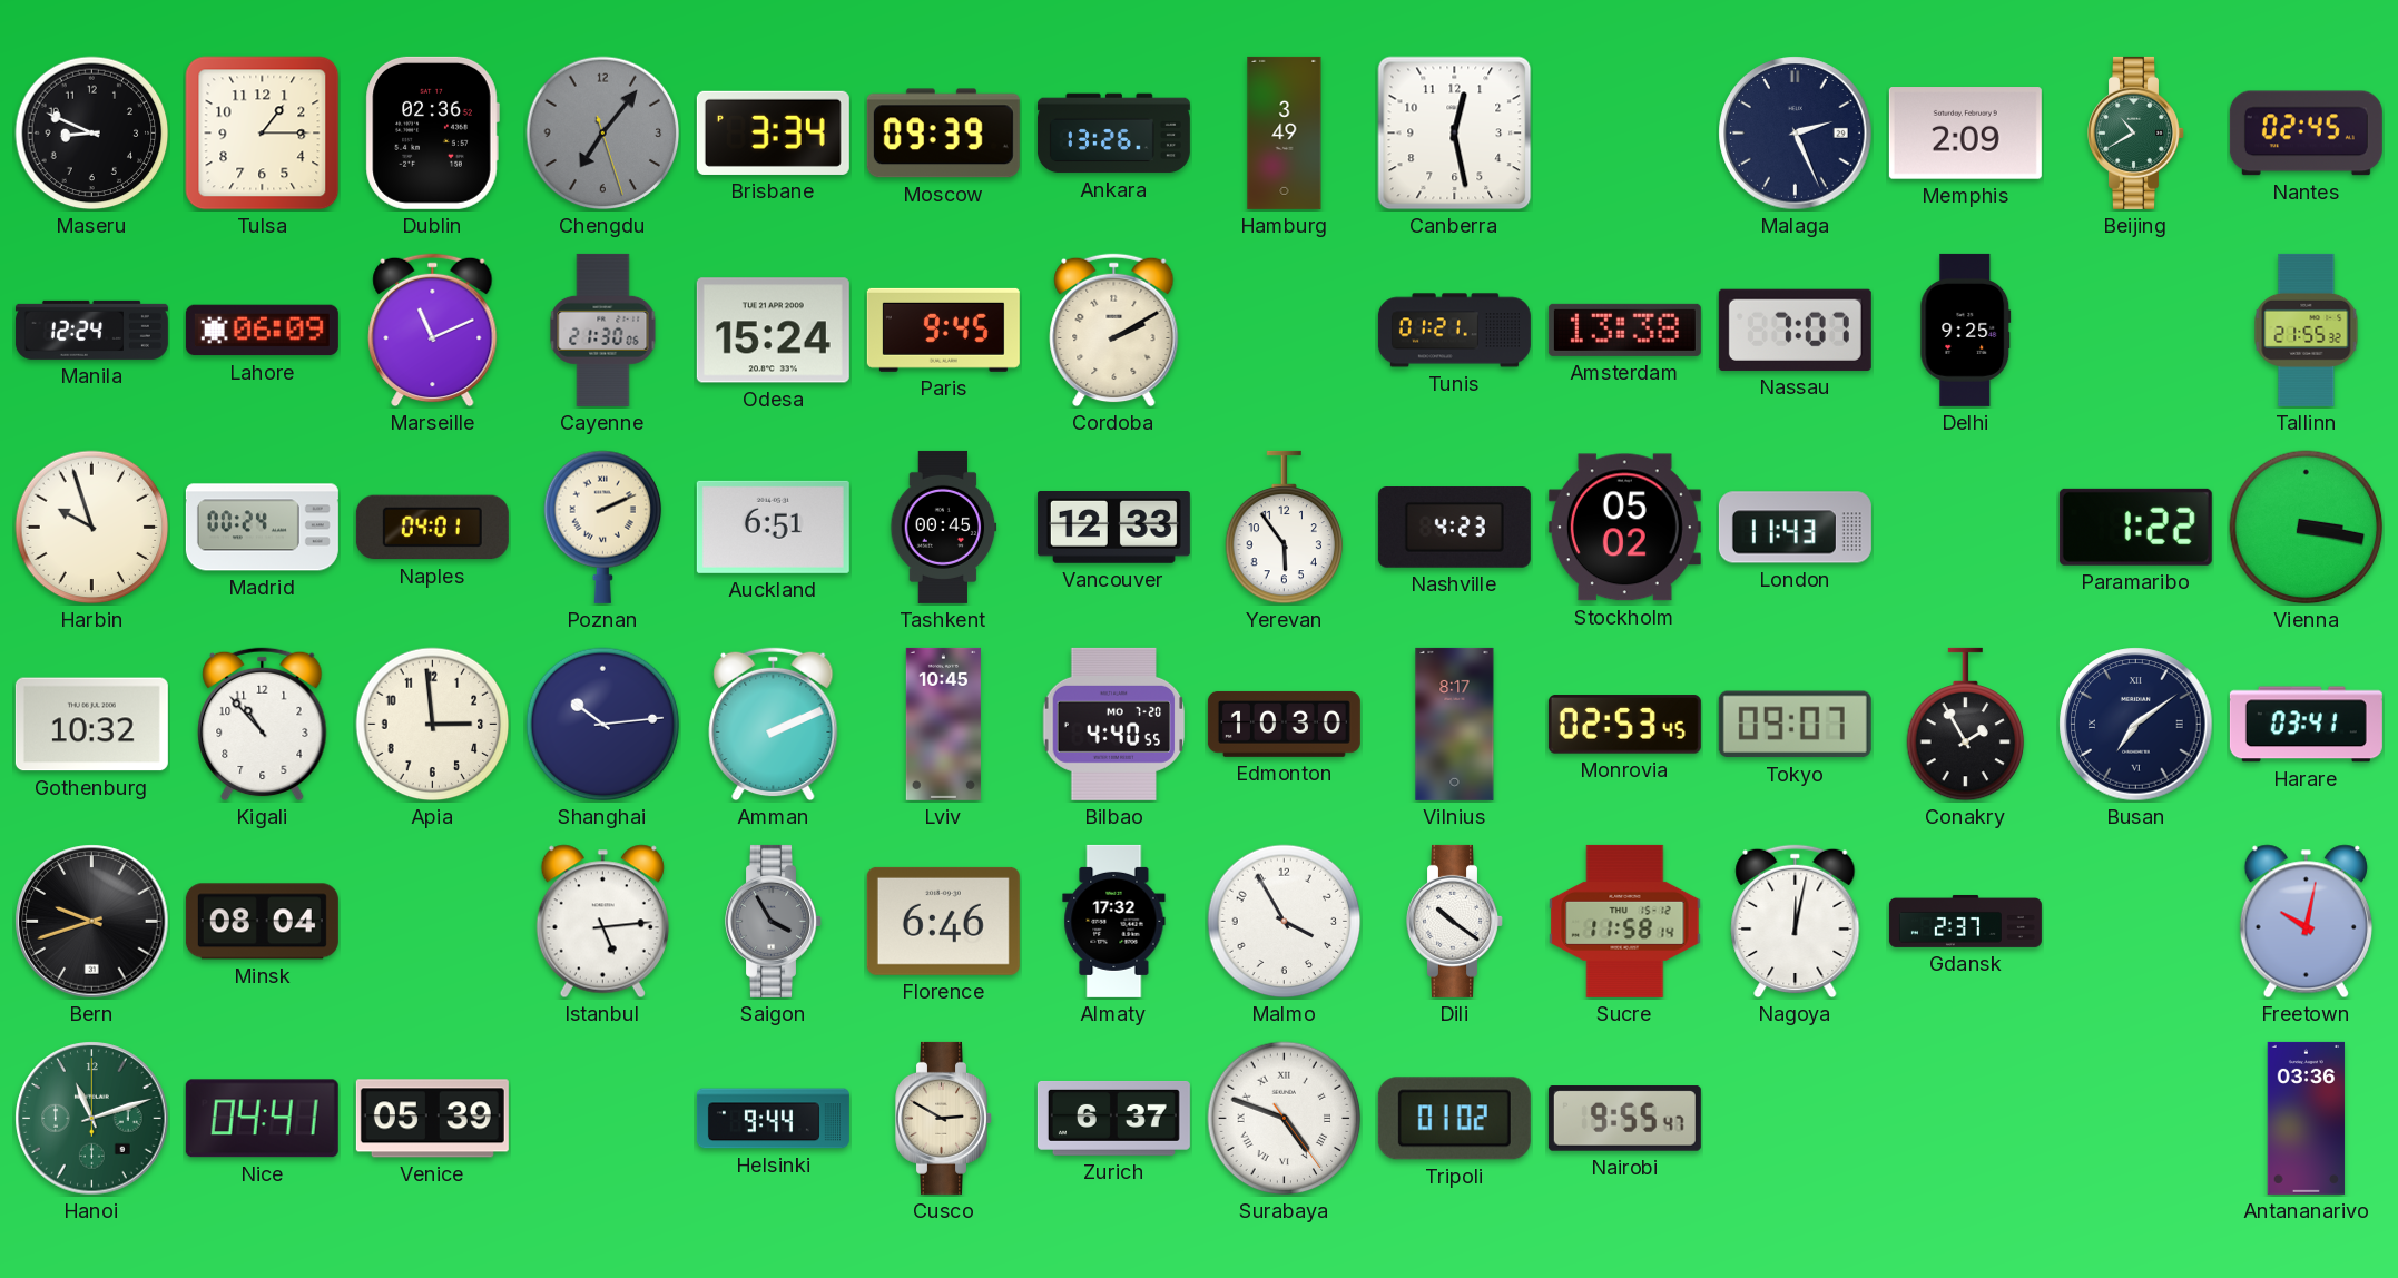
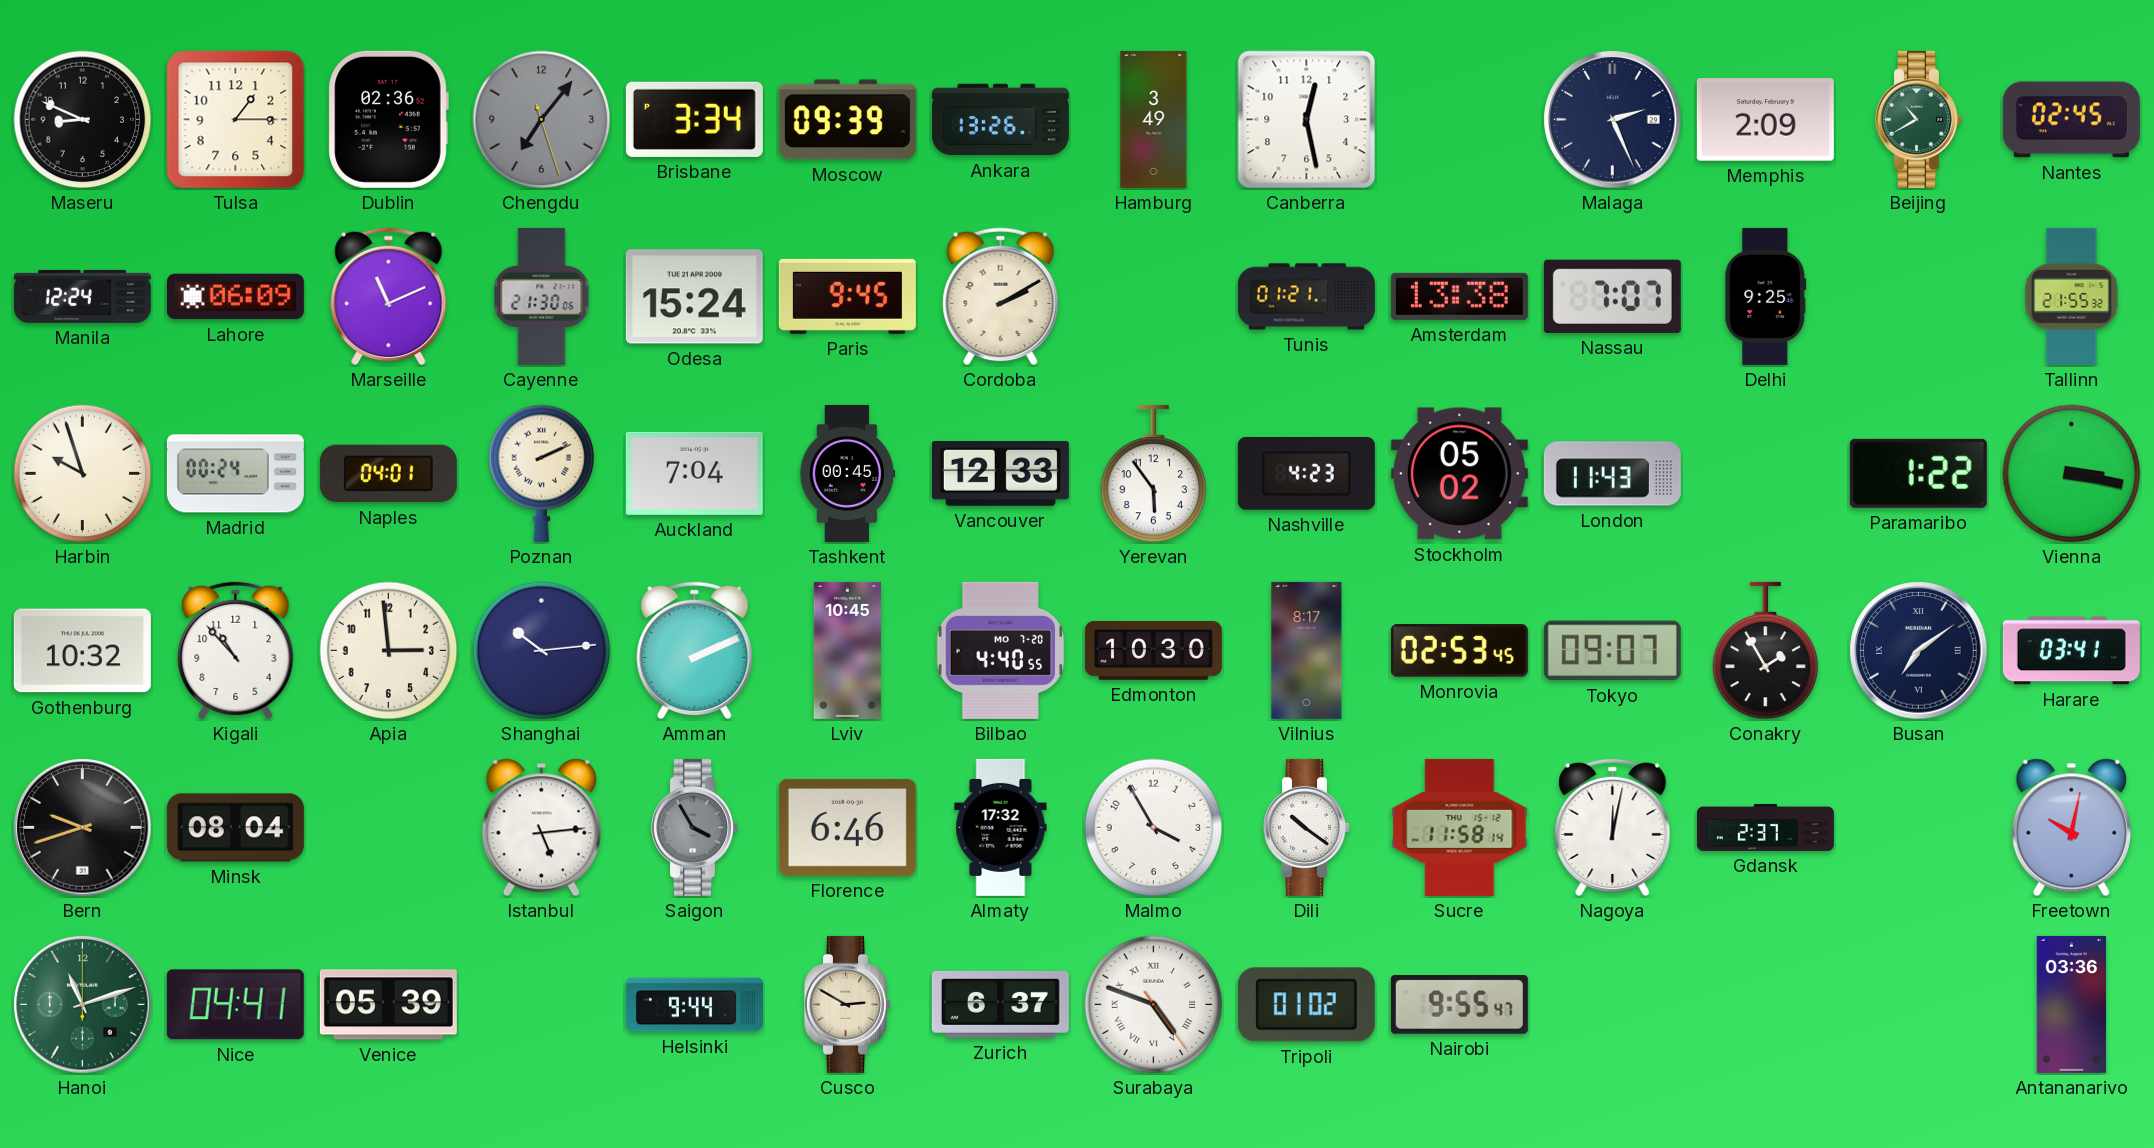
Auckland: 6:51 -> 7:04 (694, 473)
